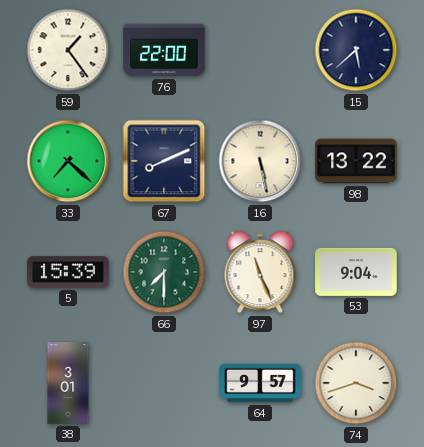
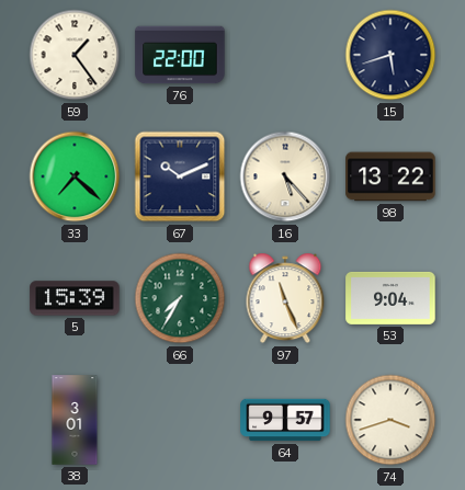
15: 5:38 -> 5:42 (390, 55)
67: 8:11 -> 10:11 (180, 176)
16: 5:28 -> 5:23 (285, 176)
66: 7:30 -> 7:35 (180, 298)
